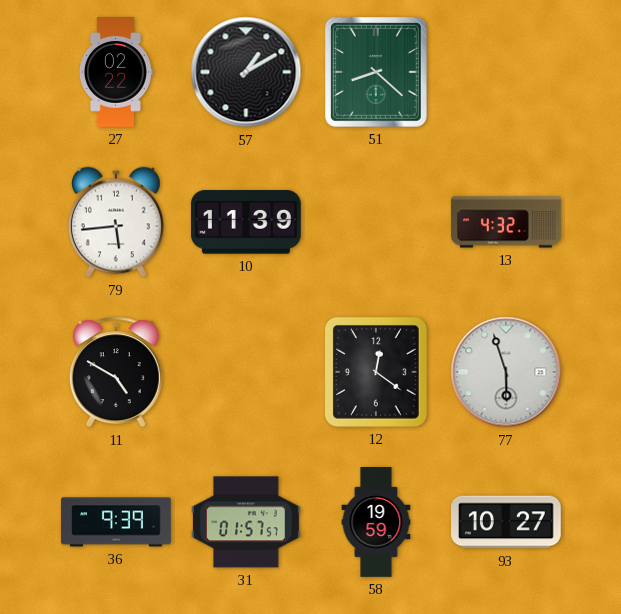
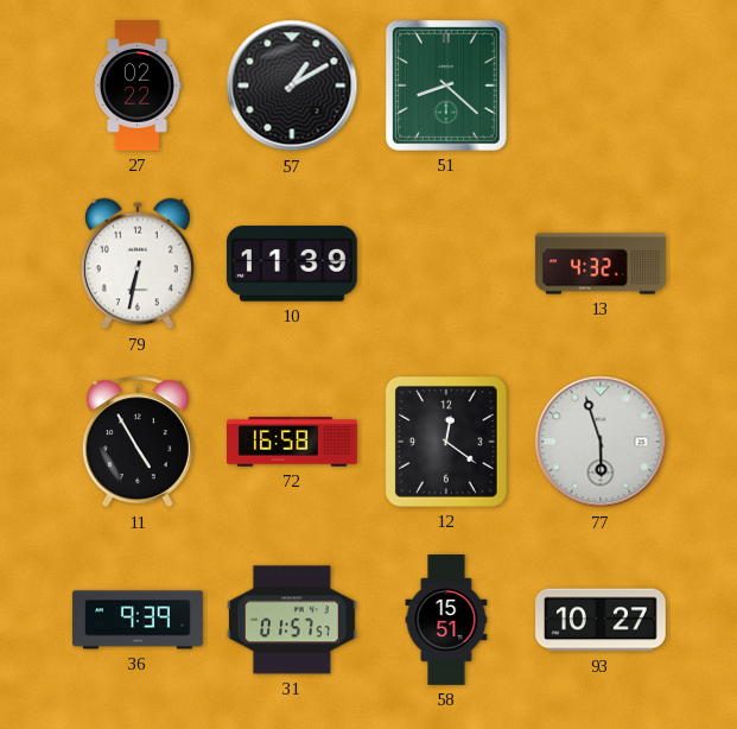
79: 5:44 -> 6:32 (138, 264)
11: 4:50 -> 4:55 (138, 442)
72: none -> 16:58 (293, 442)
58: 19:59 -> 15:51 (446, 620)
